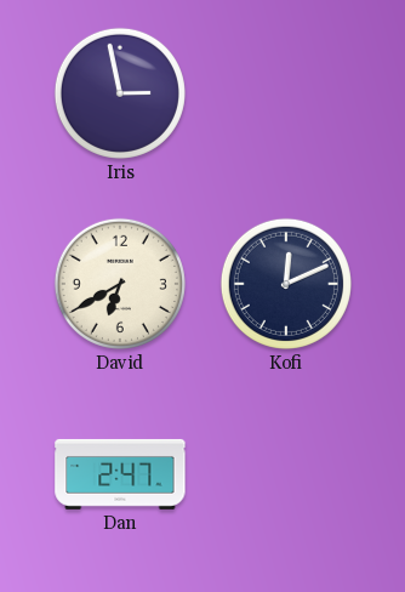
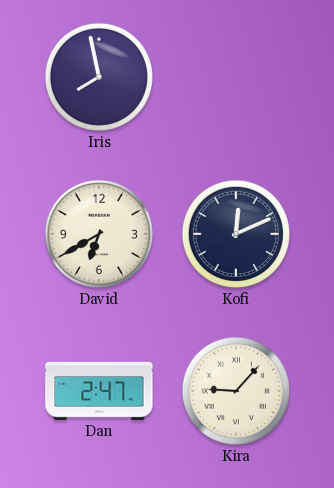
Iris: 2:58 -> 7:58 (99, 77)
Kira: none -> 9:07 (236, 391)
